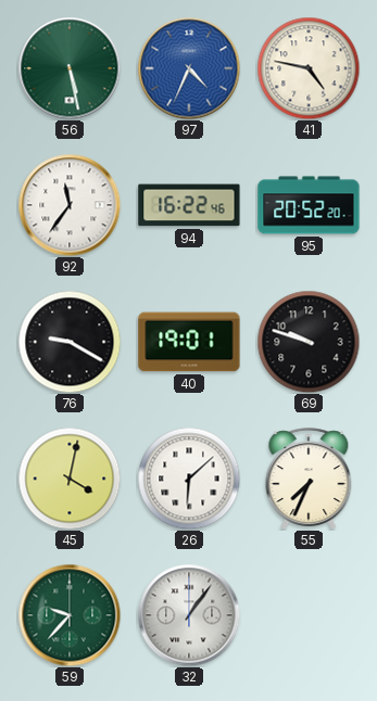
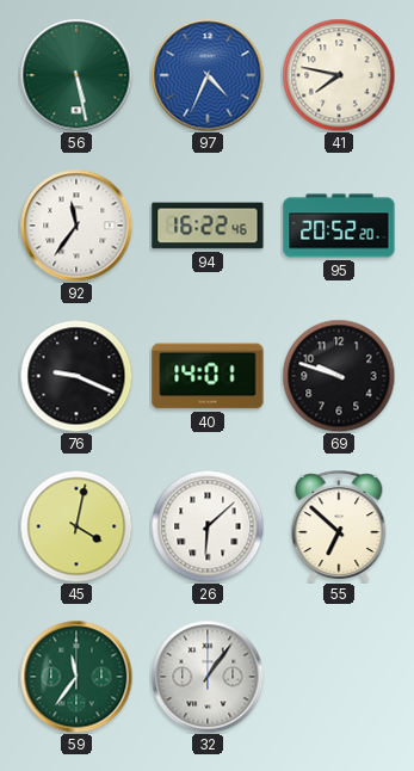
41: 4:47 -> 7:47 (339, 75)
76: 9:20 -> 9:19 (76, 376)
40: 19:01 -> 14:01 (208, 376)
55: 7:34 -> 6:52 (339, 526)
59: 9:37 -> 11:36 (76, 677)
